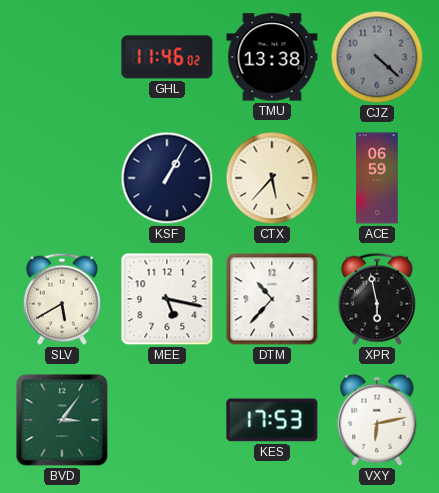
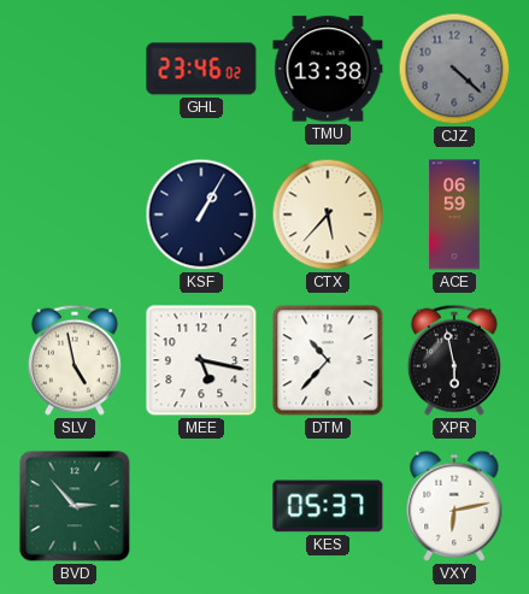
GHL: 11:46 -> 23:46 (201, 69)
SLV: 5:40 -> 4:58 (75, 360)
BVD: 3:06 -> 2:53 (75, 506)
KES: 17:53 -> 05:37 (328, 506)
